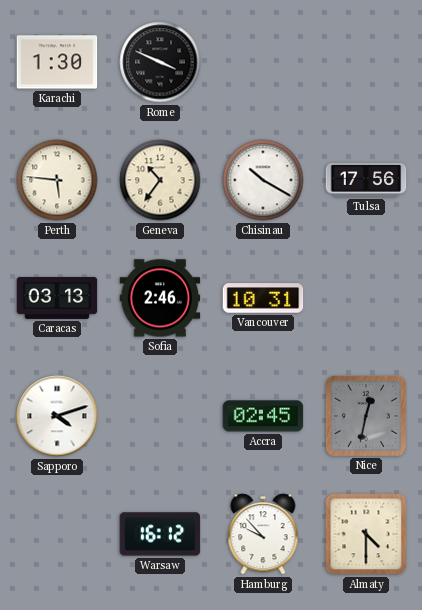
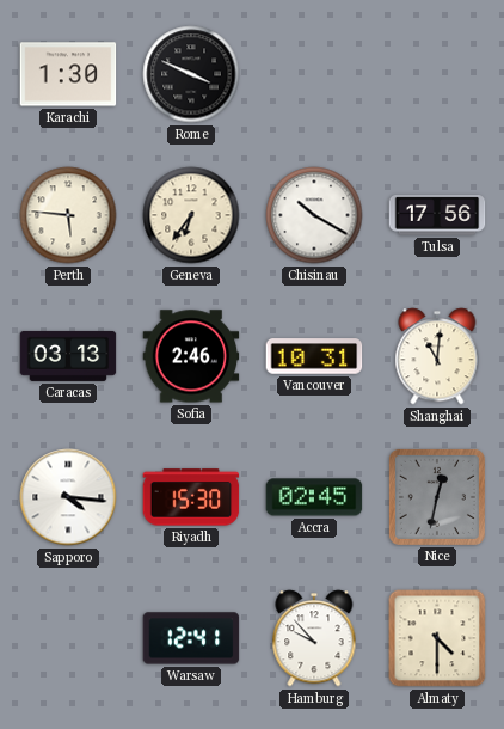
Geneva: 10:36 -> 6:36 (191, 215)
Shanghai: none -> 11:01 (437, 356)
Sapporo: 4:12 -> 4:16 (68, 497)
Riyadh: none -> 15:30 (191, 497)
Warsaw: 16:12 -> 12:41 (191, 638)
